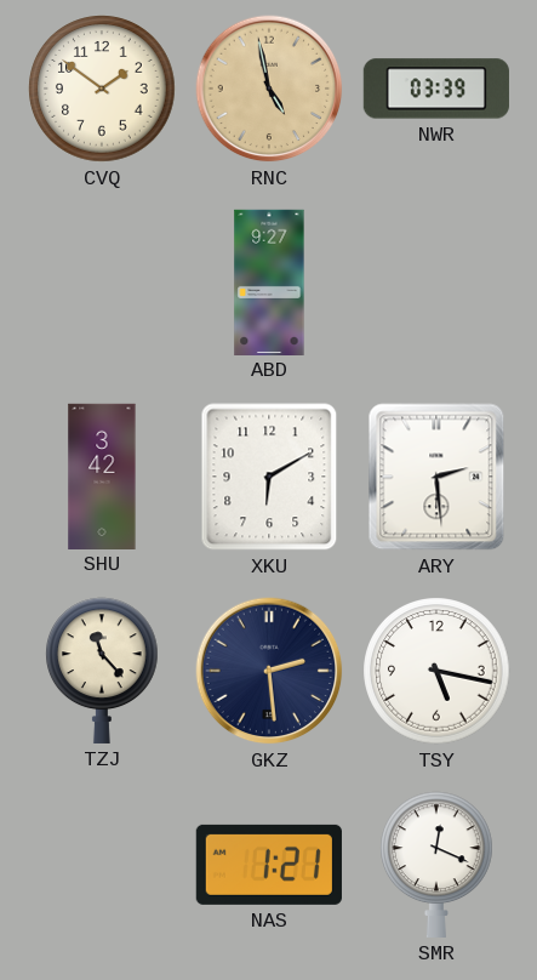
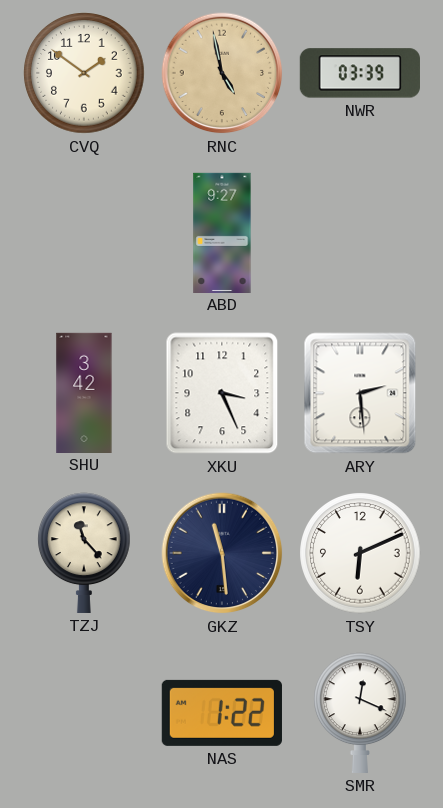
XKU: 6:10 -> 3:26 (222, 393)
GKZ: 2:29 -> 11:29 (222, 553)
TSY: 5:17 -> 6:11 (360, 553)
NAS: 1:21 -> 1:22 (222, 713)
